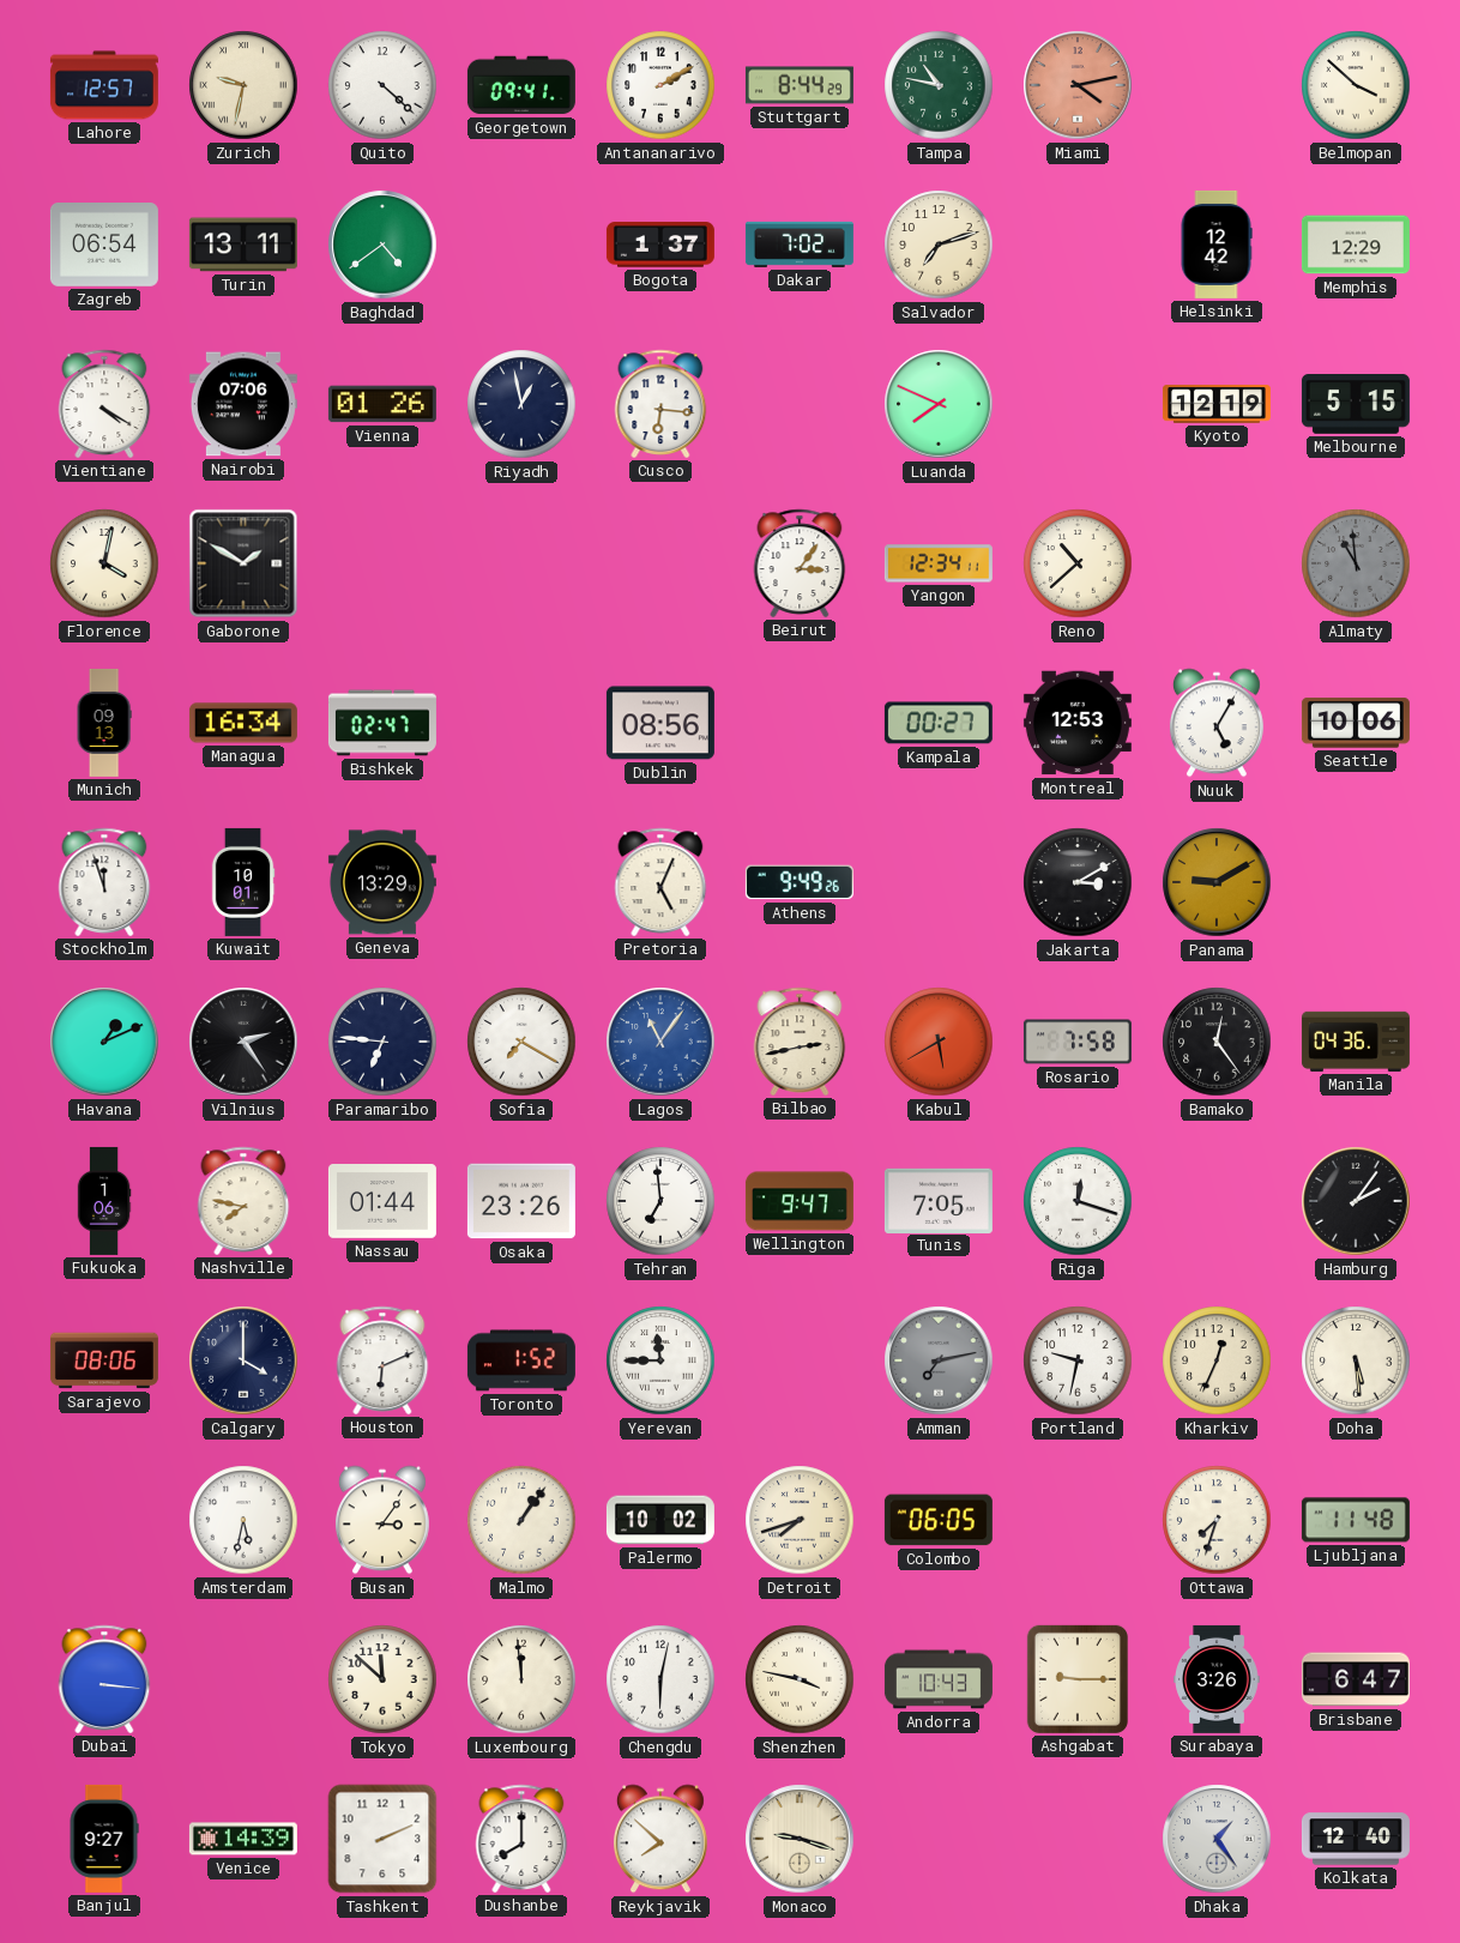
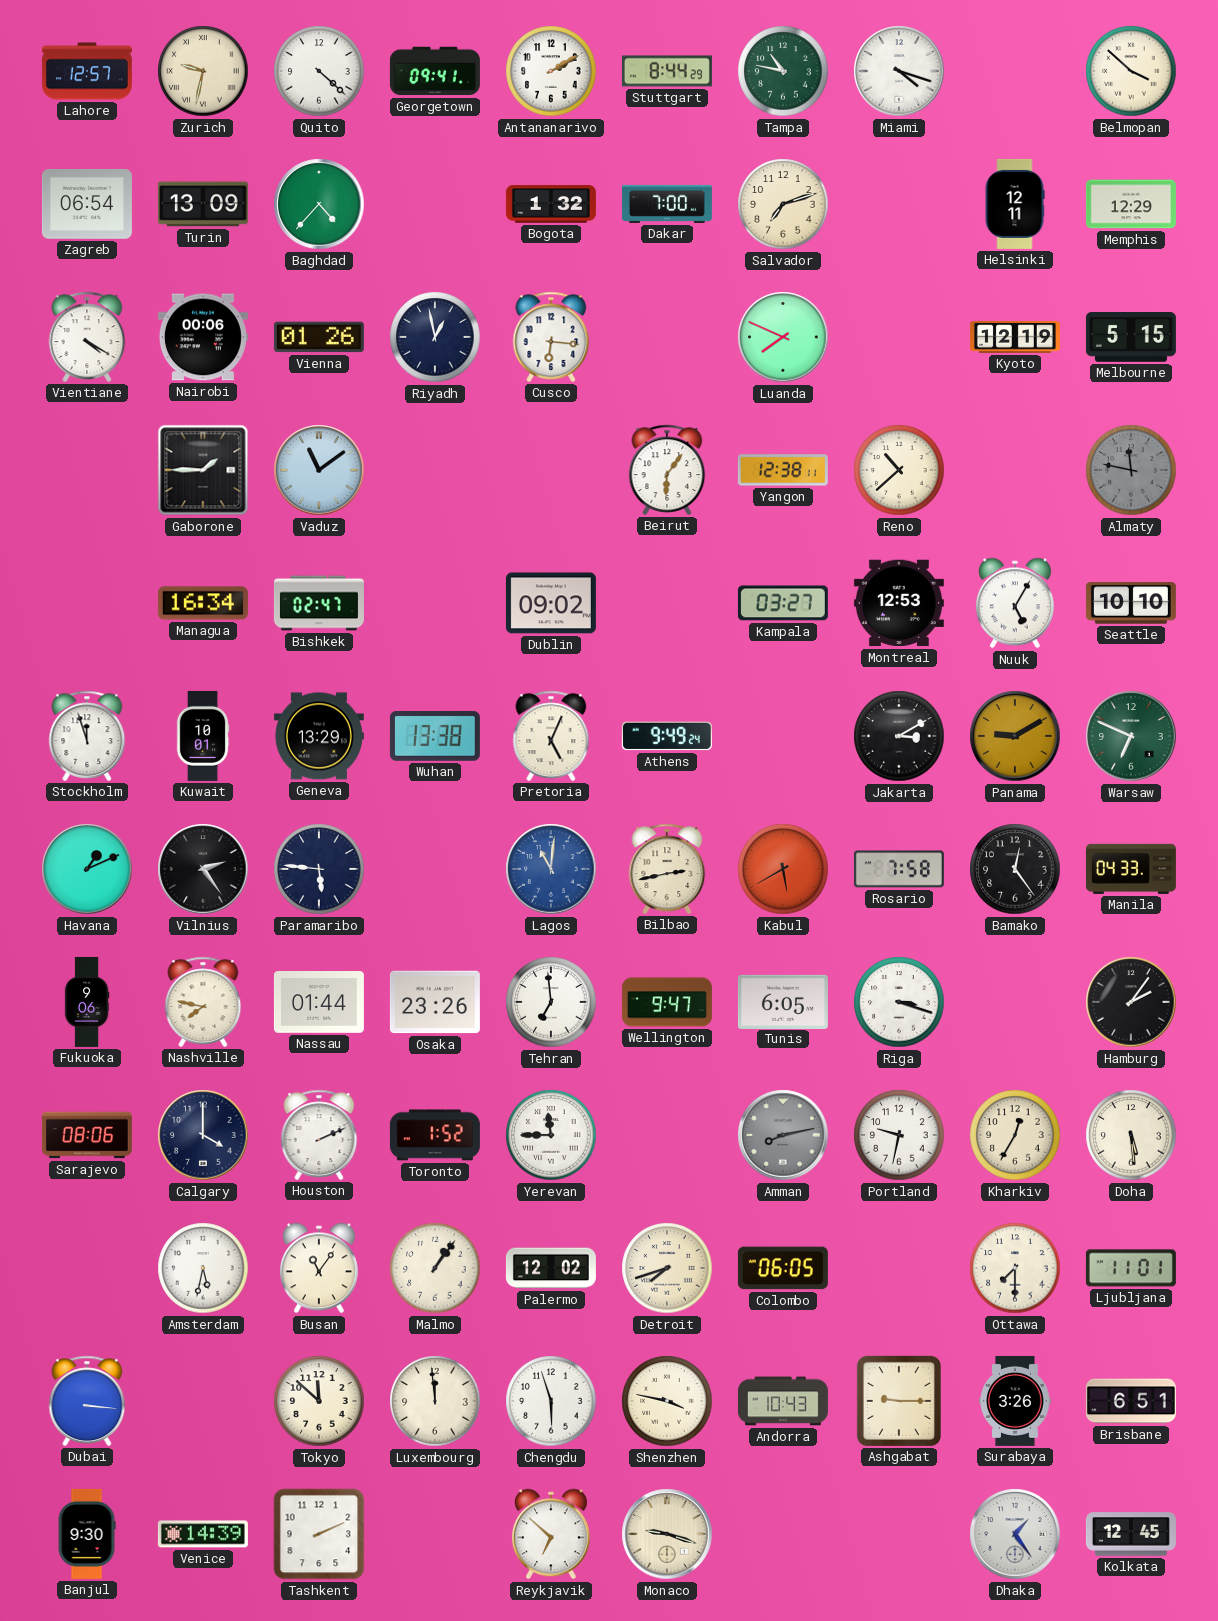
Miami: 4:13 -> 4:18 (899, 71)
Miami dial: salmon -> white (899, 71)
Turin: 13:11 -> 13:09 (203, 204)
Baghdad: 4:39 -> 4:37 (319, 204)
Bogota: 1:37 -> 1:32 (551, 204)
Dakar: 7:02 -> 7:00 (667, 204)
Helsinki: 12:42 -> 12:11 (1015, 204)
Nairobi: 07:06 -> 00:06 (203, 337)
Florence: 4:02 -> none (104, 563)
Gaborone: 1:50 -> 1:45 (203, 470)
Vaduz: none -> 11:09 (319, 470)
Beirut: 3:06 -> 6:06 (667, 470)
Yangon: 12:34 -> 12:38 (783, 470)
Almaty: 10:59 -> 11:47 (1131, 470)
Munich: 09:13 -> none (104, 723)
Dublin: 08:56 -> 09:02 (551, 603)
Kampala: 00:27 -> 03:27 (783, 603)
Seattle: 10:06 -> 10:10 (1131, 603)
Wuhan: none -> 13:38 (435, 737)
Athens: 9:49:26 -> 9:49:24 (667, 736)
Warsaw: none -> 6:49 (1131, 736)
Paramaribo: 6:46 -> 5:46 (319, 869)
Sofia: 7:20 -> none (521, 1042)
Lagos: 11:06 -> 11:01 (551, 869)
Manila: 04:36 -> 04:33 (1131, 869)
Fukuoka: 1:06 -> 9:06 (87, 1002)
Tunis: 7:05 -> 6:05 (783, 1001)
Riga: 12:18 -> 3:18 (899, 1002)
Houston: 6:11 -> 2:11 (319, 1135)
Amman: 7:13 -> 8:13 (783, 1135)
Kharkiv: 12:34 -> 12:35 (1015, 1135)
Busan: 3:06 -> 11:06 (319, 1268)
Palermo: 10:02 -> 12:02 (551, 1268)
Ottawa: 7:33 -> 7:30 (1015, 1268)
Ljubljana: 11:48 -> 11:01 (1131, 1268)
Chengdu: 6:02 -> 5:57 (551, 1401)
Brisbane: 6:47 -> 6:51 (1131, 1401)
Banjul: 9:27 -> 9:30 (87, 1534)
Dushanbe: 8:00 -> none (521, 1839)
Reykjavik: 7:52 -> 6:52 (551, 1534)
Kolkata: 12:40 -> 12:45 (1131, 1534)
